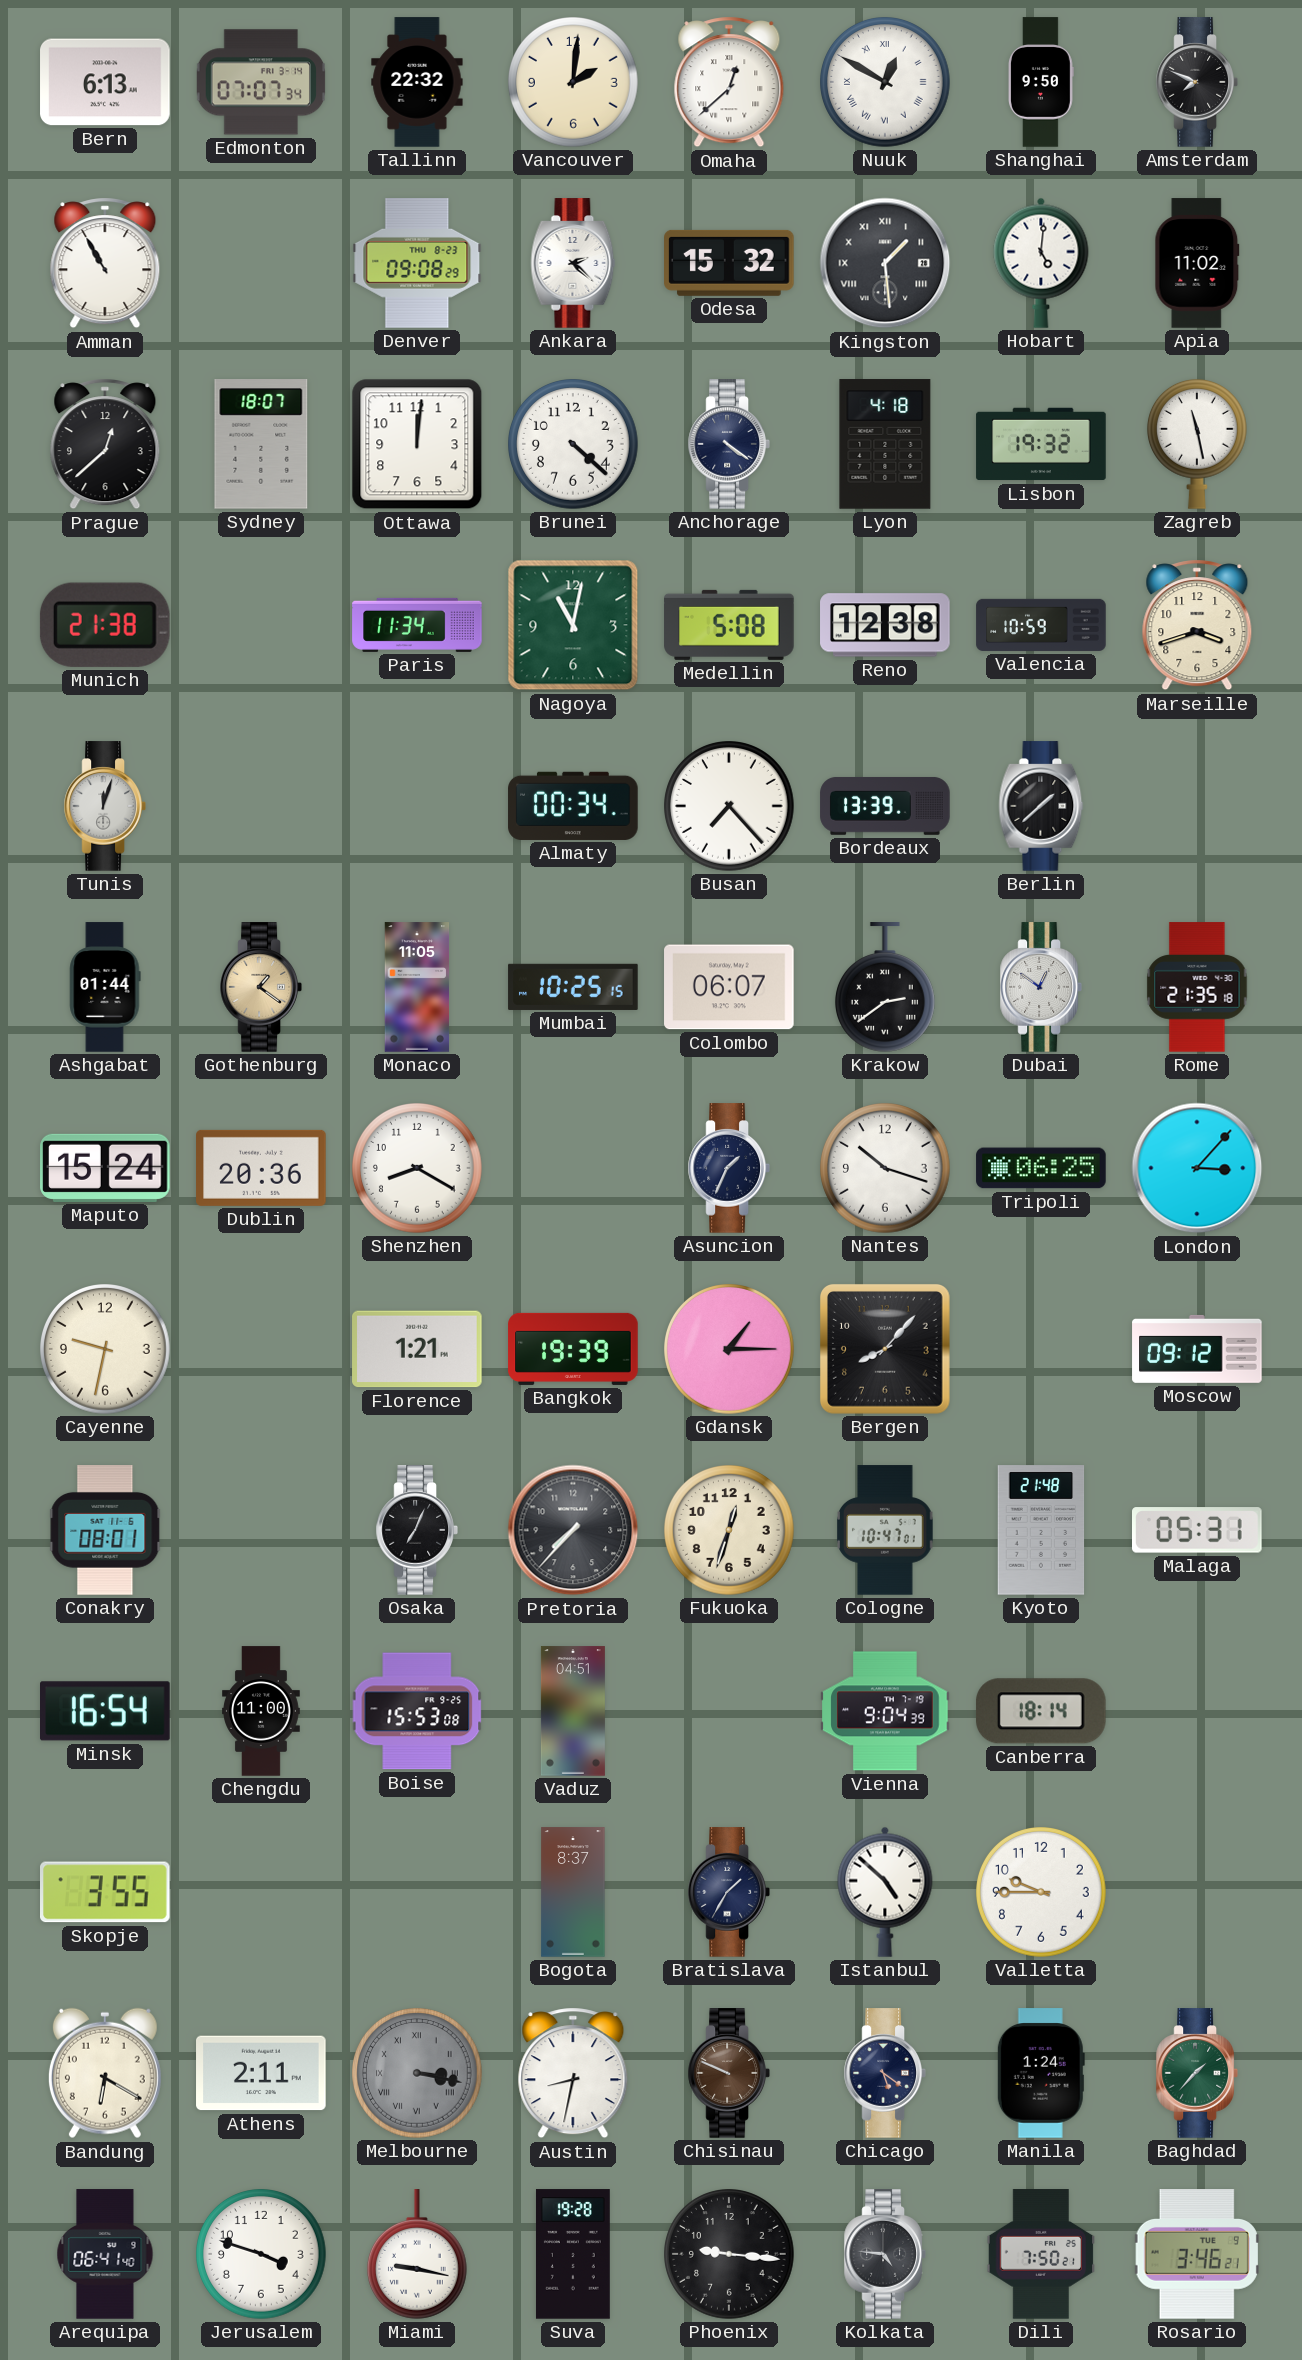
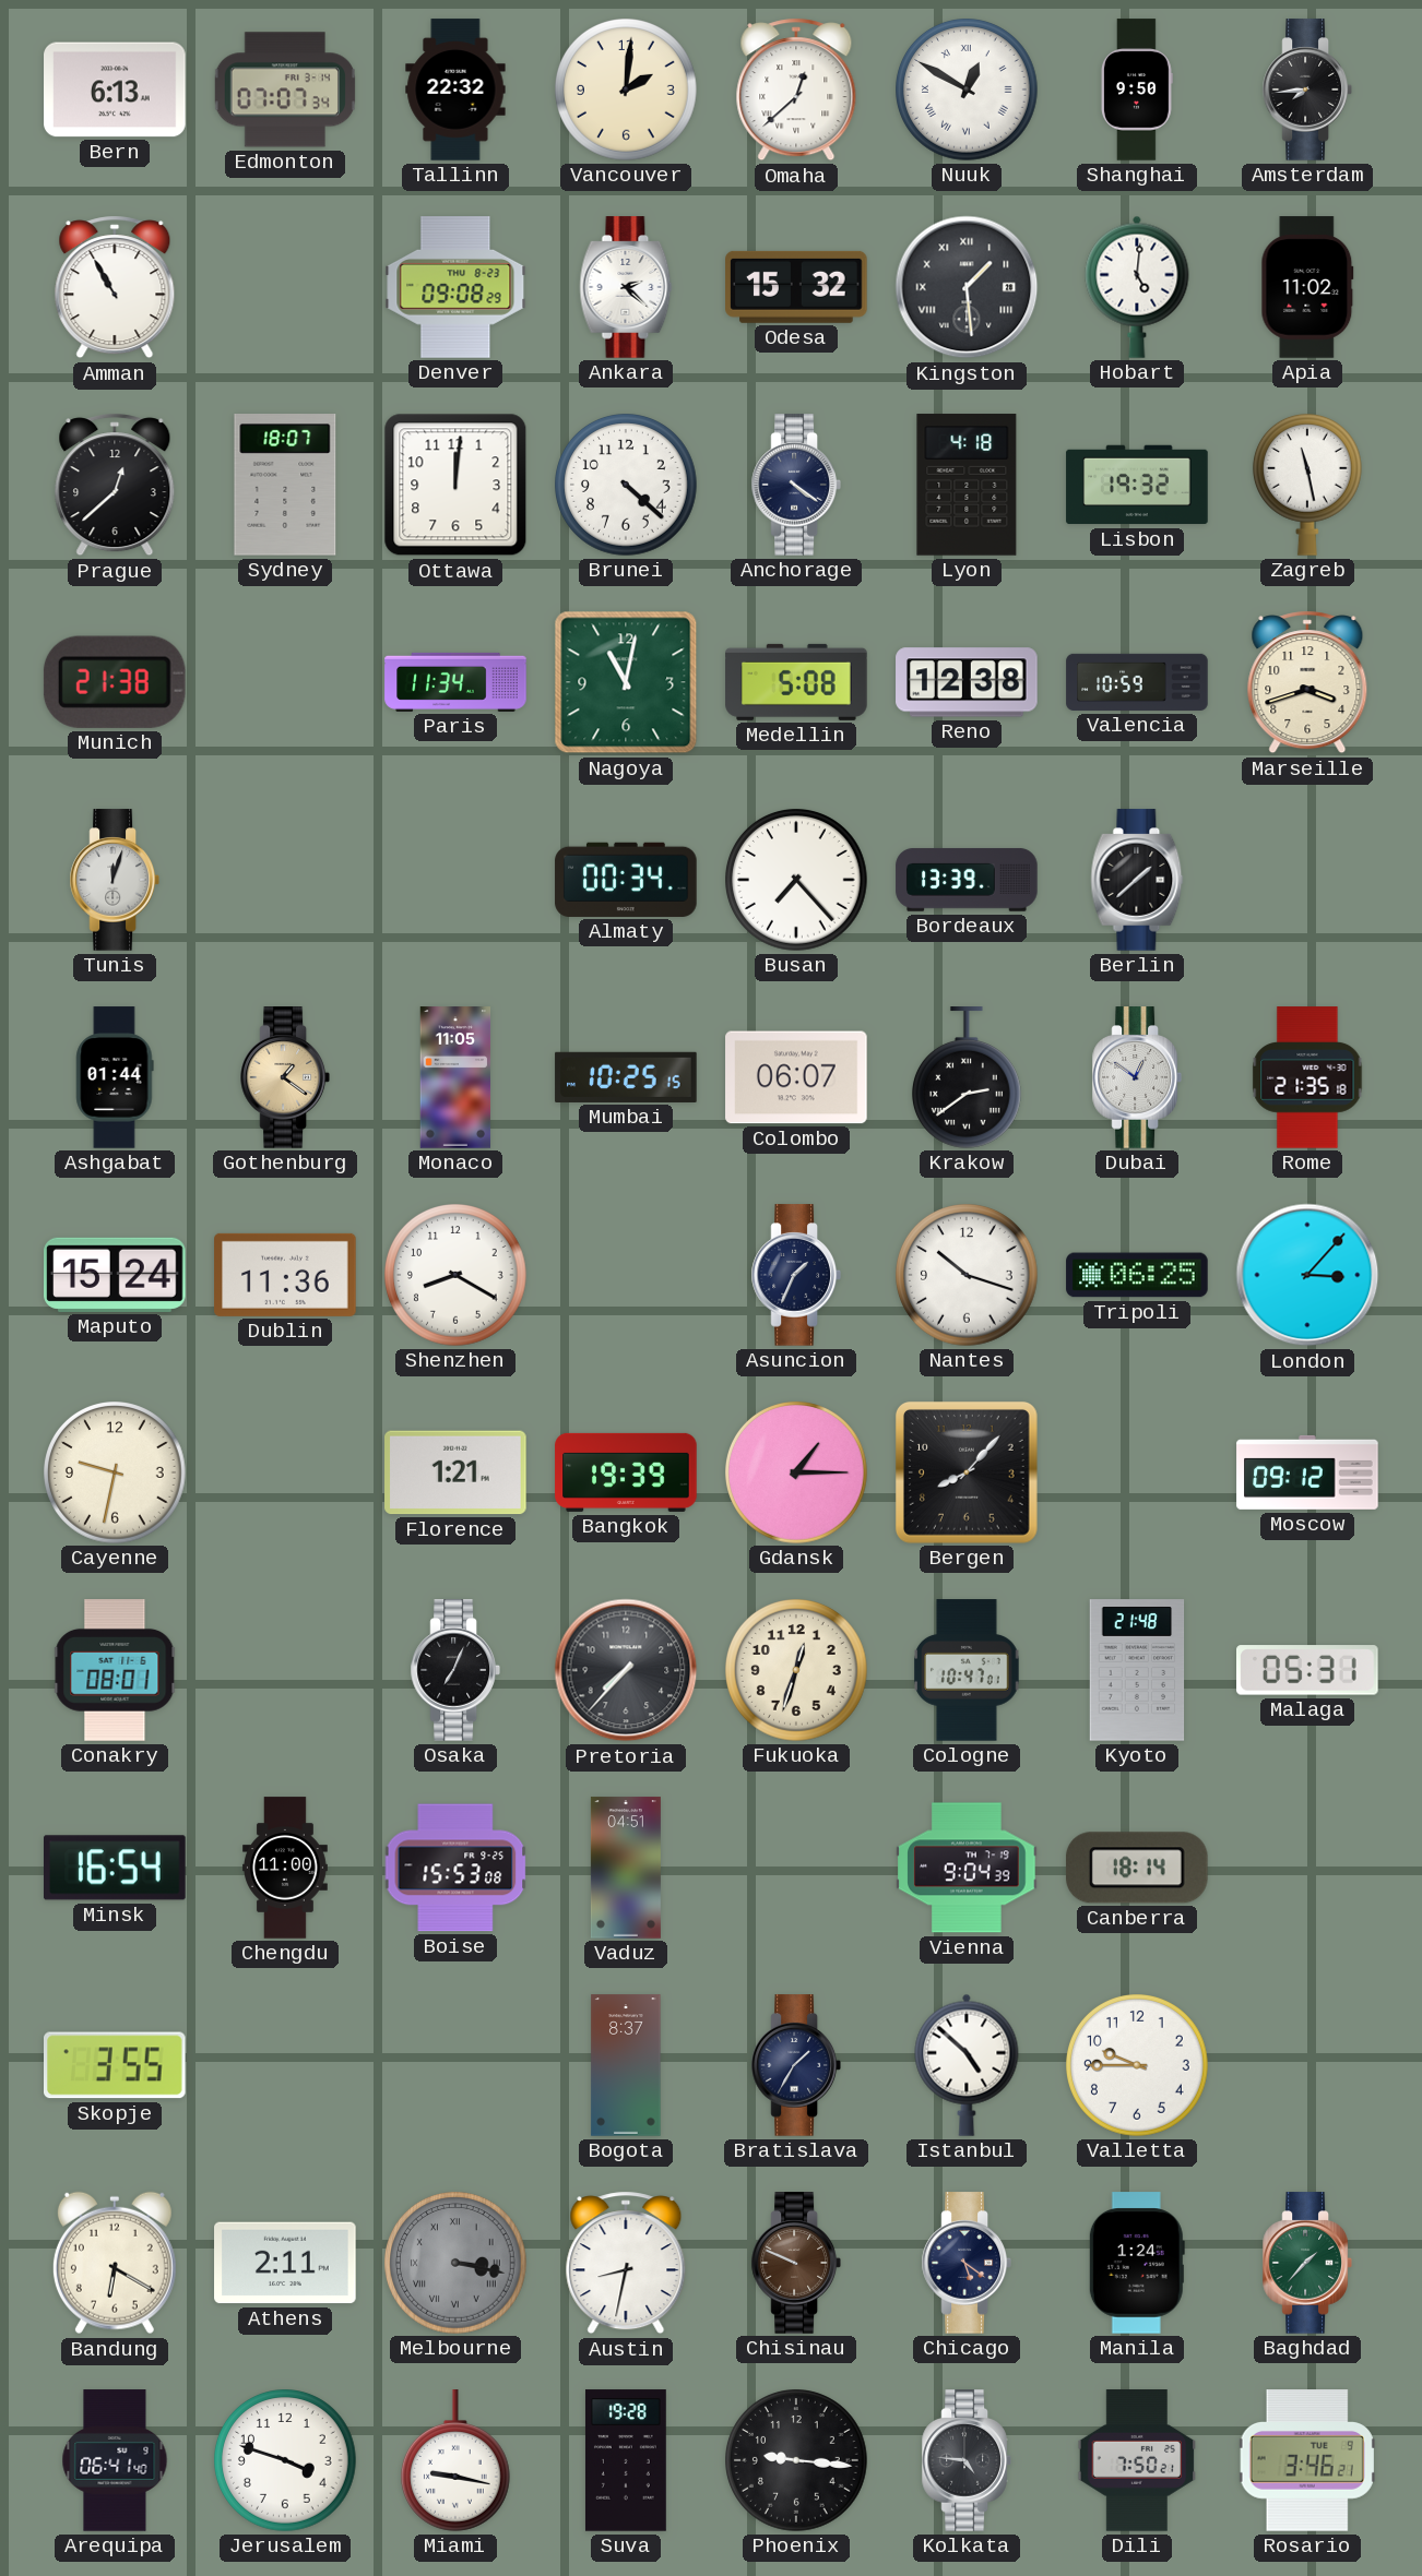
Amsterdam: 7:49 -> 7:44 (1307, 90)
Dublin: 20:36 -> 11:36 (285, 1275)
